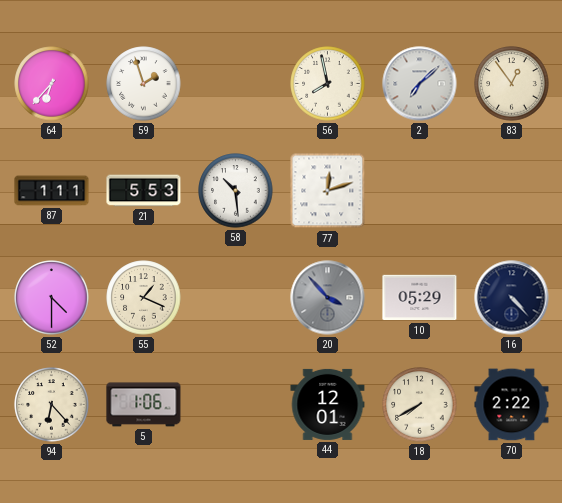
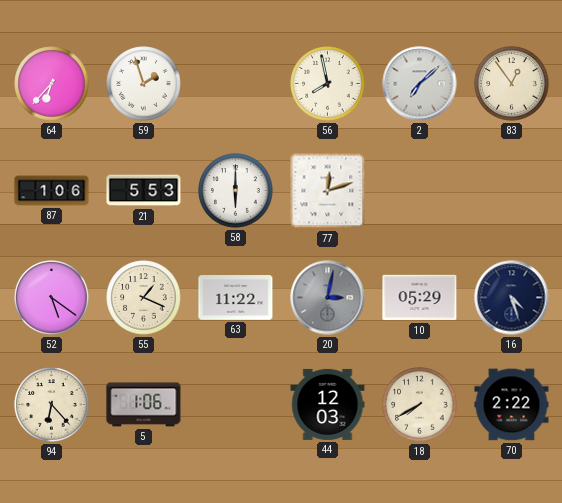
87: 1:11 -> 1:06 (52, 191)
58: 10:29 -> 6:00 (236, 191)
52: 4:30 -> 5:21 (52, 298)
63: none -> 11:22 (236, 298)
20: 3:53 -> 3:02 (328, 298)
16: 4:23 -> 4:27 (512, 298)
44: 12:01 -> 12:03 (328, 404)
